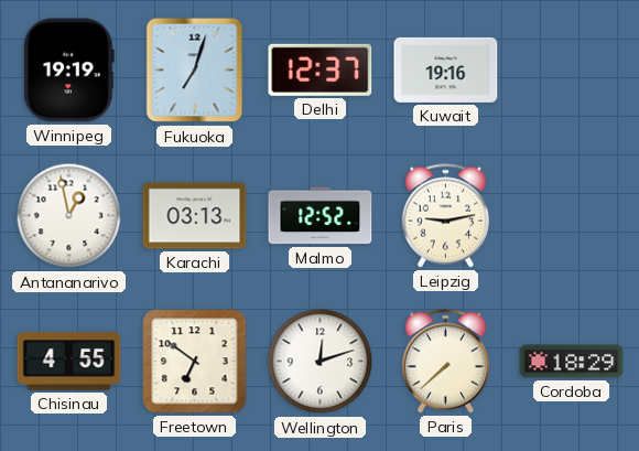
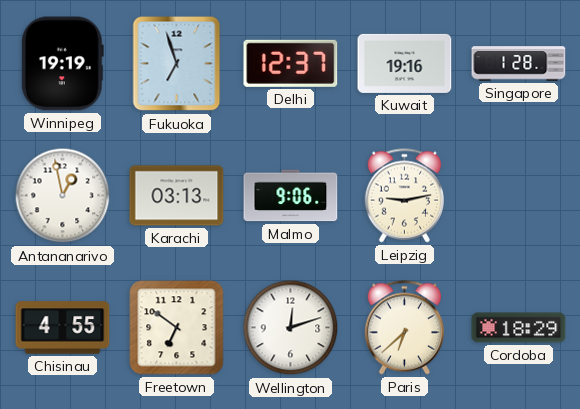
Fukuoka: 7:03 -> 6:57 (177, 64)
Singapore: none -> 1:28 (519, 64)
Malmo: 12:52 -> 9:06 (291, 196)
Paris: 7:38 -> 6:38 (404, 328)
